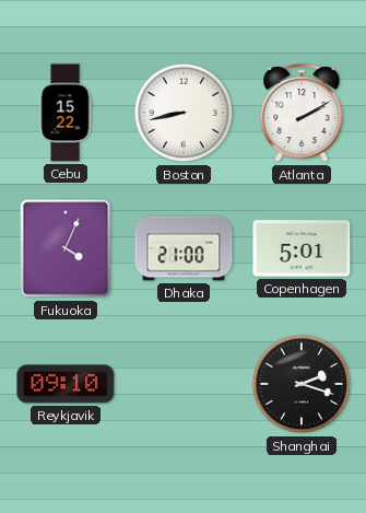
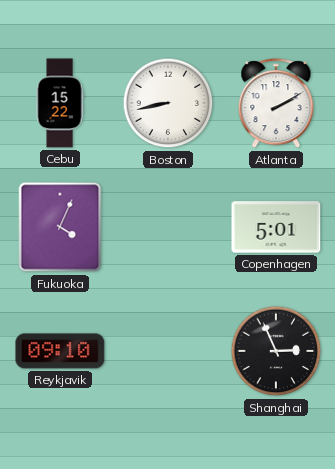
Dhaka: 21:00 -> none (184, 248)
Shanghai: 2:18 -> 2:56 (276, 351)
